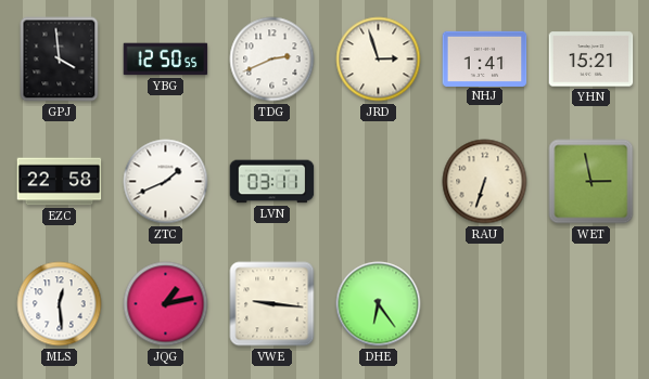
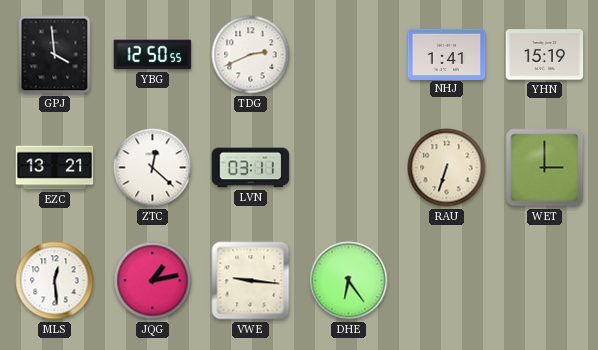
JRD: 2:57 -> none (379, 60)
YHN: 15:21 -> 15:19 (545, 55)
EZC: 22:58 -> 13:21 (55, 168)
ZTC: 1:41 -> 12:22 (153, 168)
WET: 2:58 -> 3:00 (545, 168)
